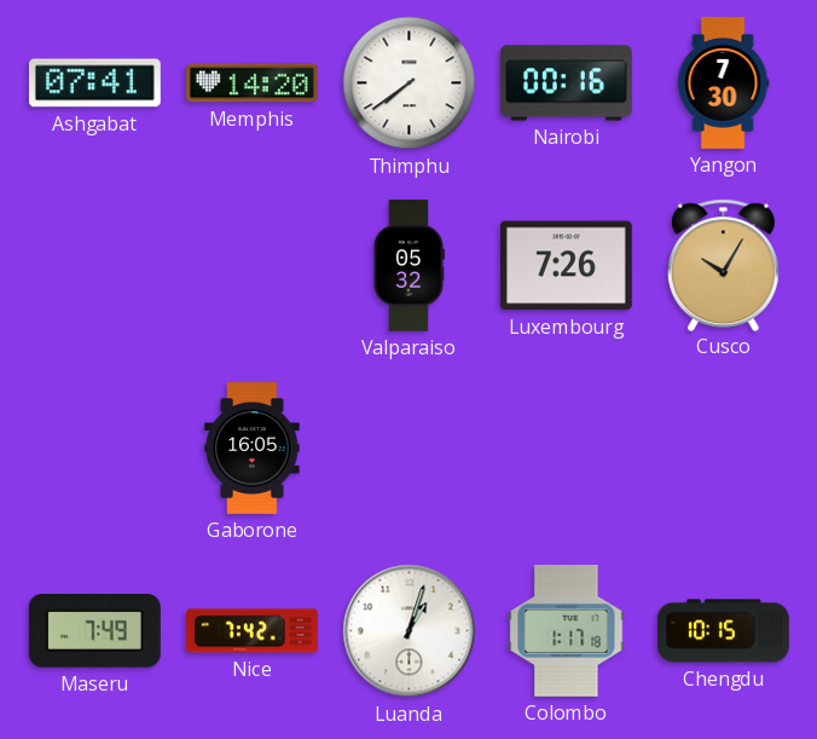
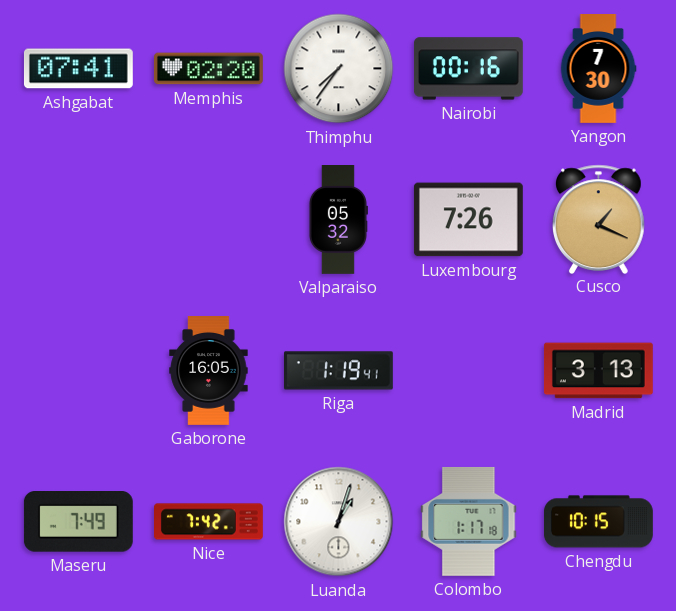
Memphis: 14:20 -> 02:20 (208, 69)
Thimphu: 7:39 -> 7:36 (339, 69)
Cusco: 10:05 -> 1:19 (599, 219)
Riga: none -> 1:19 (338, 371)
Madrid: none -> 3:13 (598, 371)
